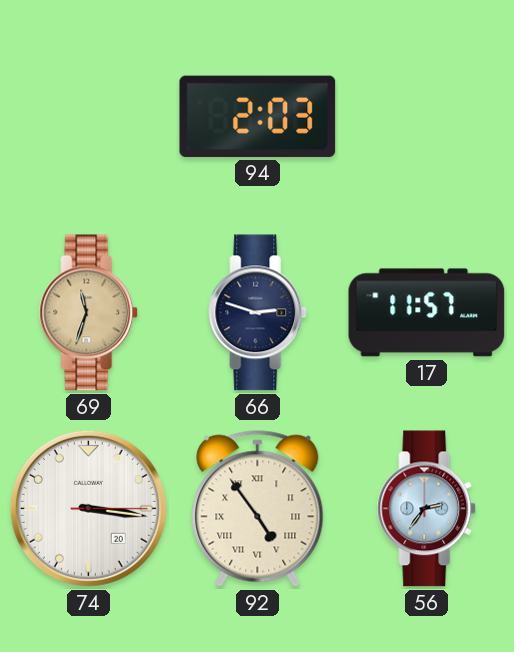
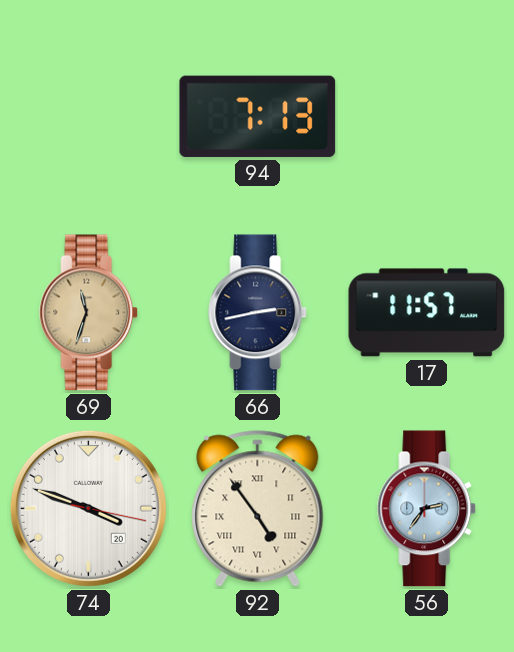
94: 2:03 -> 7:13 (258, 116)
66: 2:48 -> 2:43 (258, 313)
74: 3:16 -> 3:48 (88, 508)
